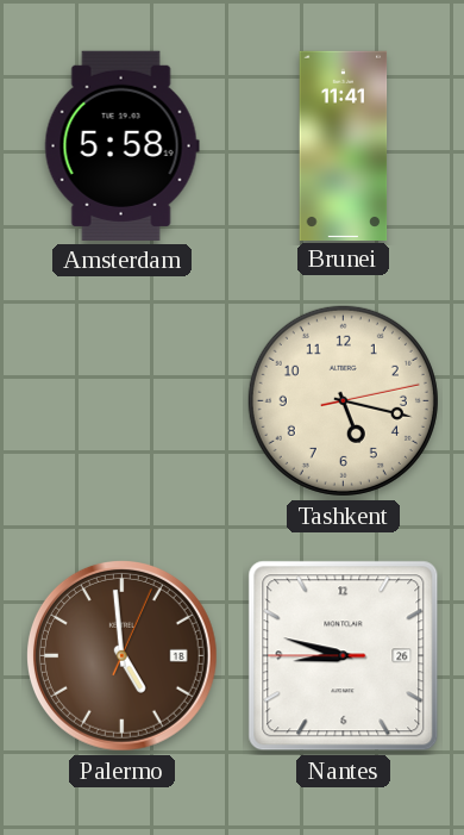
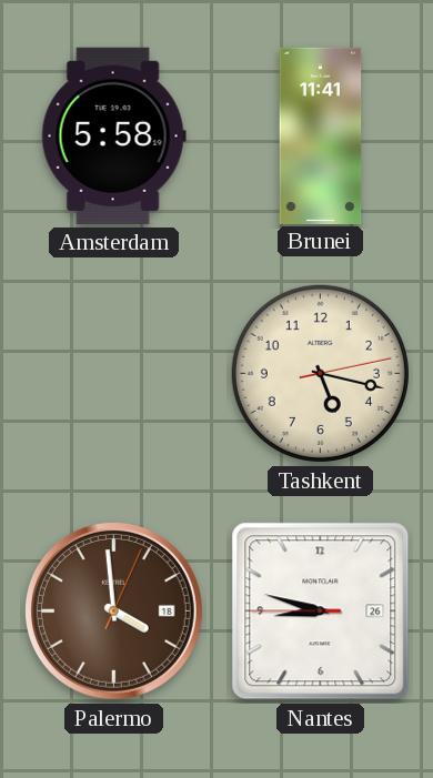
Palermo: 4:59 -> 3:59 (113, 610)
